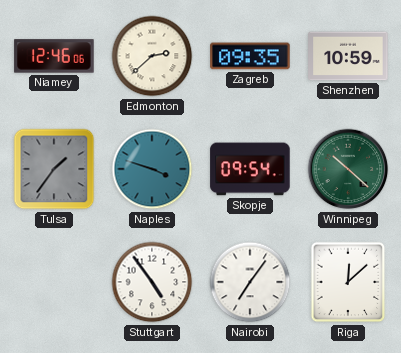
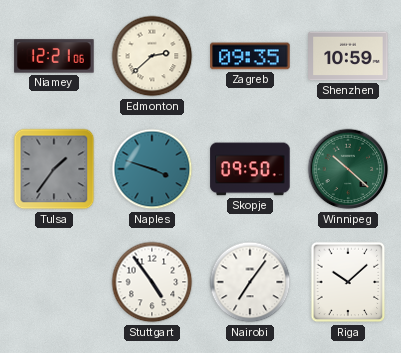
Niamey: 12:46 -> 12:21 (54, 56)
Skopje: 09:54 -> 09:50 (250, 169)
Riga: 12:08 -> 10:08 (348, 282)
